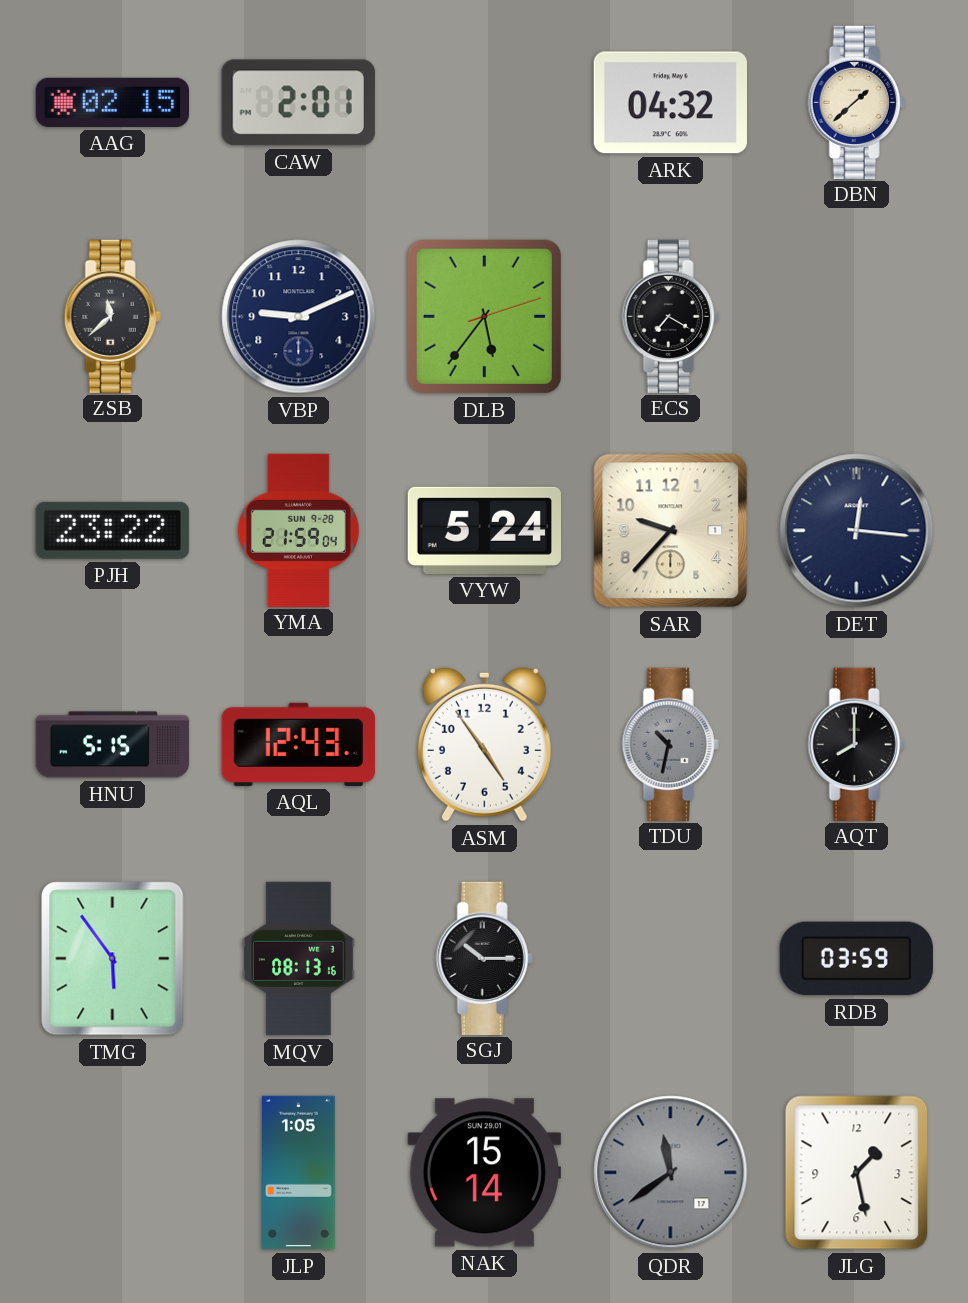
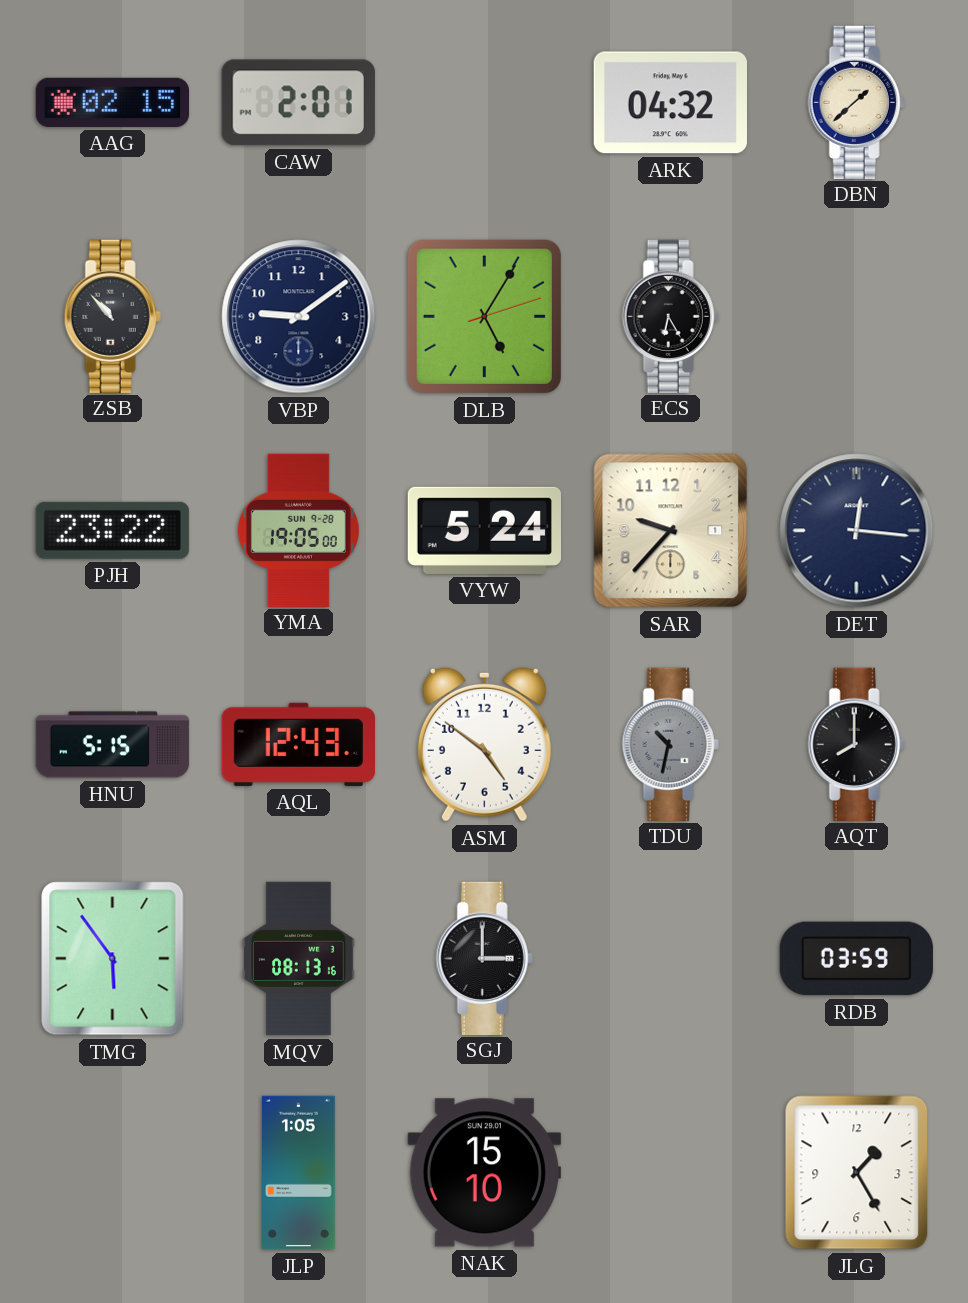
ZSB: 11:38 -> 10:53 (112, 316)
VBP: 9:11 -> 9:09 (299, 317)
DLB: 5:36 -> 5:05 (484, 316)
ECS: 7:20 -> 6:25 (670, 316)
YMA: 21:59 -> 19:05 (298, 530)
ASM: 4:54 -> 4:51 (484, 744)
SGJ: 10:15 -> 3:00 (484, 958)
NAK: 15:14 -> 15:10 (484, 1173)
QDR: 11:39 -> none (671, 1173)
JLG: 1:28 -> 1:25 (857, 1173)
